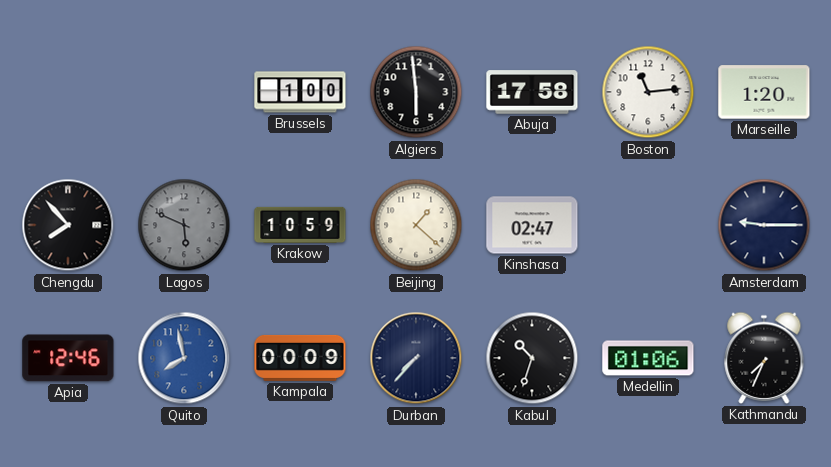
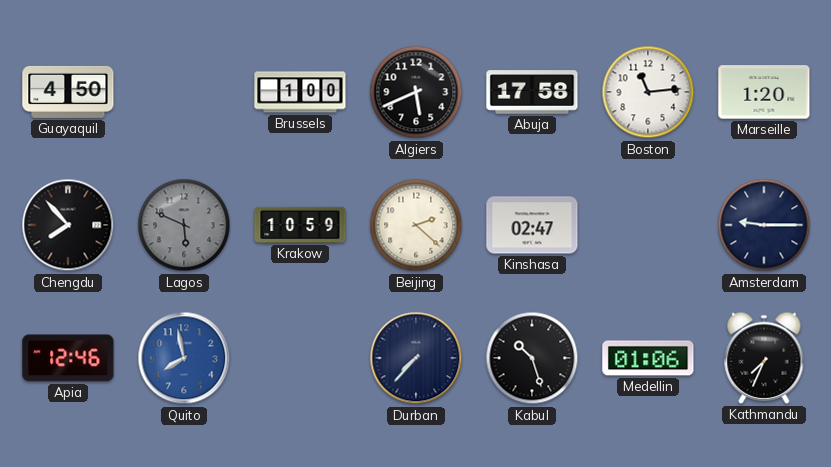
Guayaquil: none -> 4:50 (68, 92)
Algiers: 5:59 -> 5:41 (416, 92)
Beijing: 1:22 -> 2:22 (416, 225)
Kampala: 00:09 -> none (300, 358)
Kabul: 10:33 -> 10:27 (532, 358)
